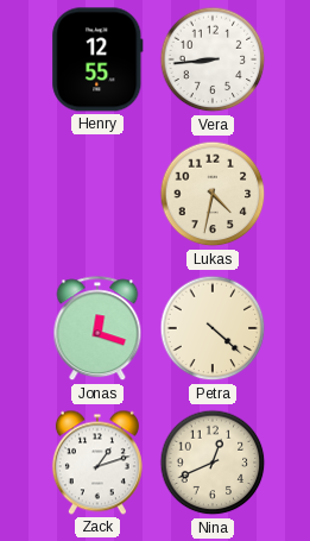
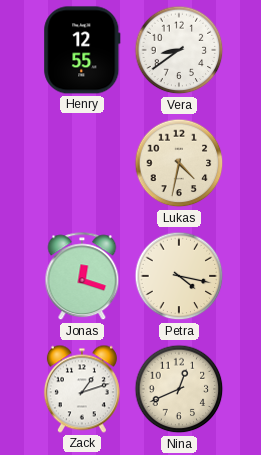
Vera: 8:44 -> 8:39 (179, 50)
Petra: 4:22 -> 4:17 (179, 276)
